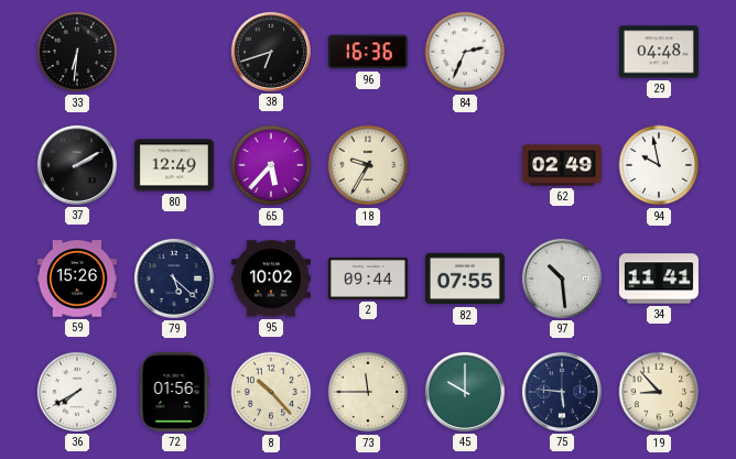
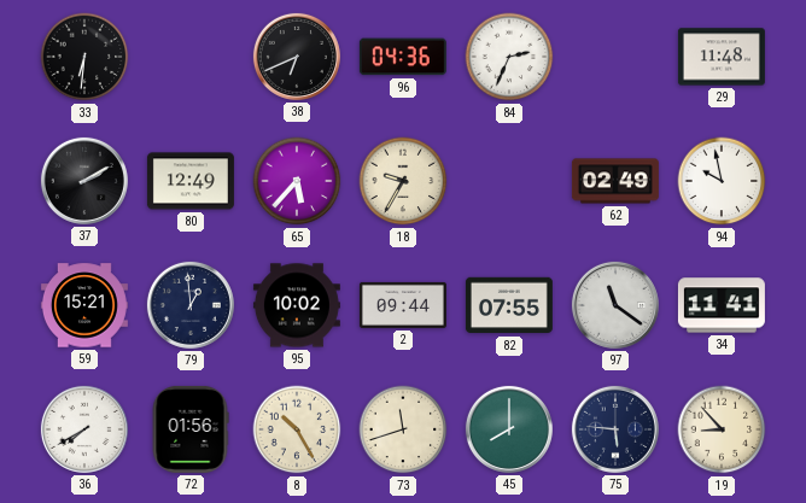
38: 6:42 -> 6:41 (297, 57)
96: 16:36 -> 04:36 (403, 57)
29: 04:48 -> 11:48 (722, 57)
59: 15:26 -> 15:21 (84, 305)
79: 5:22 -> 12:59 (191, 305)
97: 10:29 -> 11:21 (615, 305)
8: 10:23 -> 10:25 (297, 429)
73: 11:45 -> 11:42 (403, 429)
45: 10:00 -> 8:00 (509, 429)
